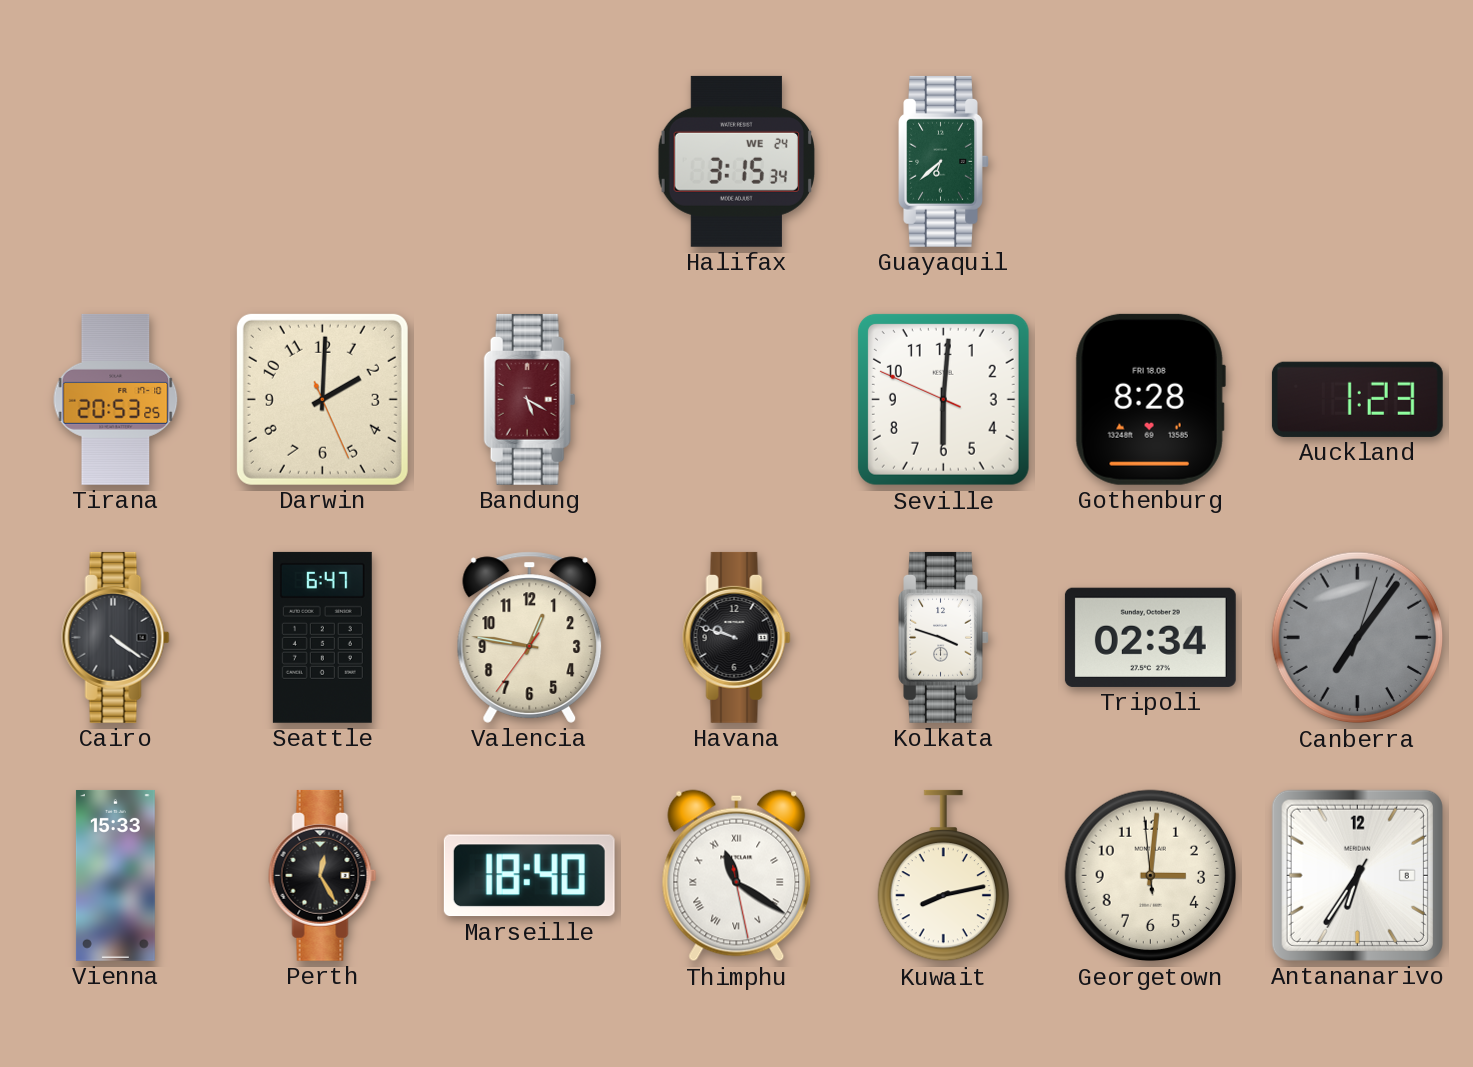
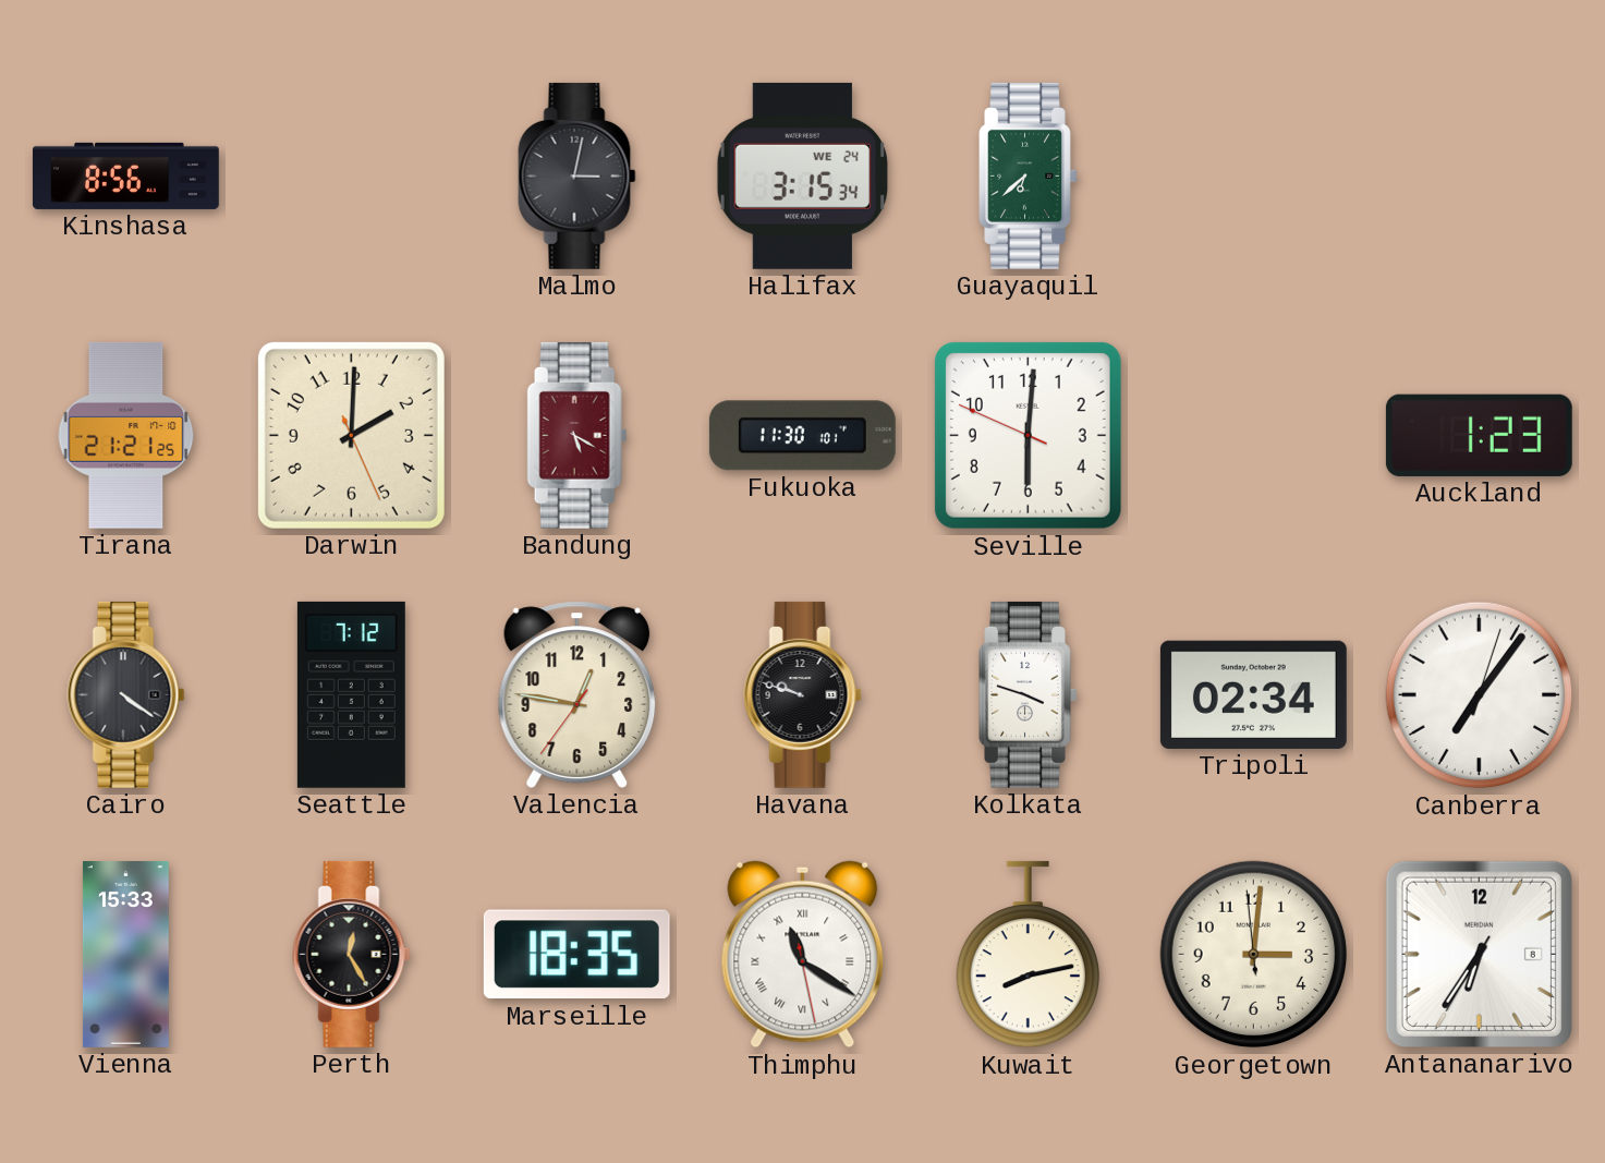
Kinshasa: none -> 8:56 (125, 175)
Malmo: none -> 3:02 (577, 175)
Tirana: 20:53 -> 21:21 (126, 435)
Fukuoka: none -> 11:30 (802, 436)
Gothenburg: 8:28 -> none (1150, 399)
Seattle: 6:47 -> 7:12 (351, 694)
Canberra dial: grey -> white (1480, 695)
Marseille: 18:40 -> 18:35 (576, 955)
